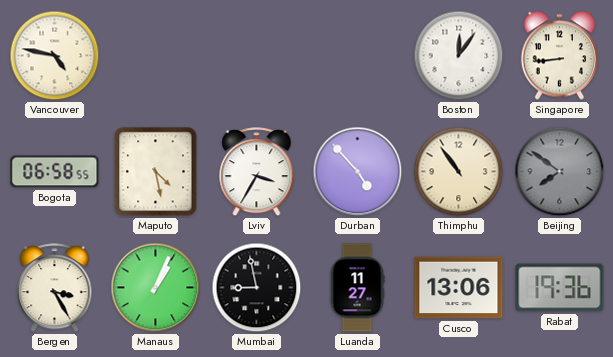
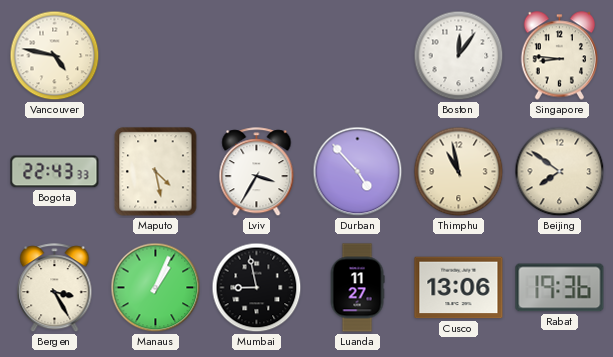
Singapore: 8:44 -> 8:46 (560, 56)
Bogota: 06:58 -> 22:43 (55, 172)
Thimphu: 10:54 -> 10:58 (459, 172)
Beijing dial: grey -> cream (560, 172)
